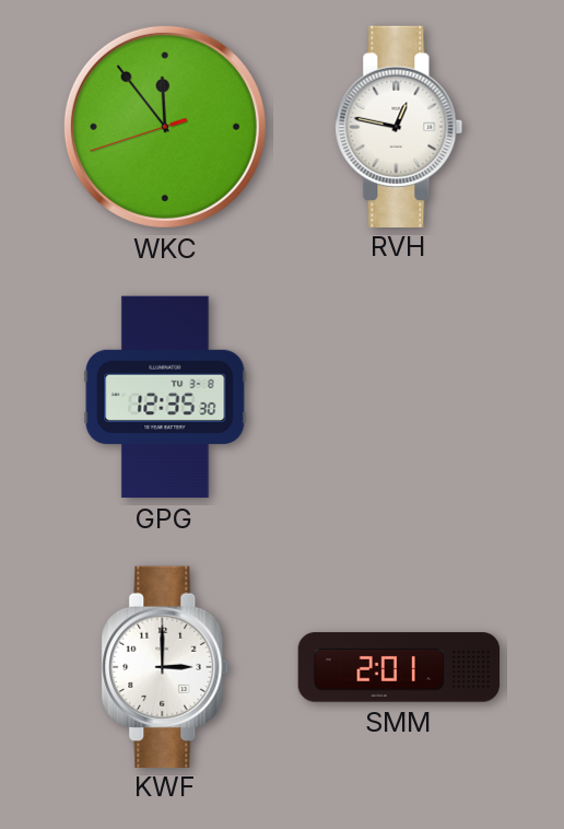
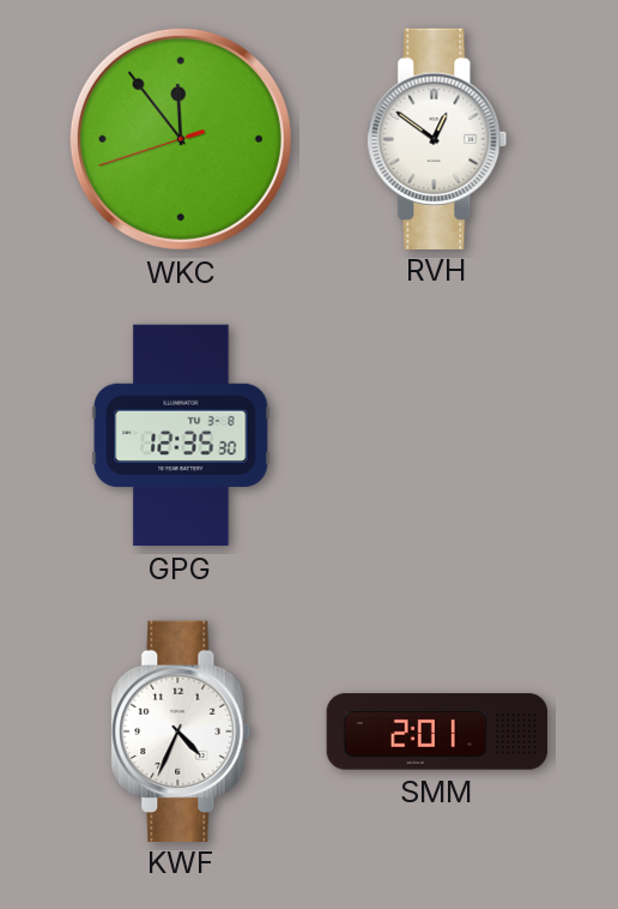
RVH: 12:47 -> 12:51 (437, 138)
KWF: 3:00 -> 4:34 (181, 730)
